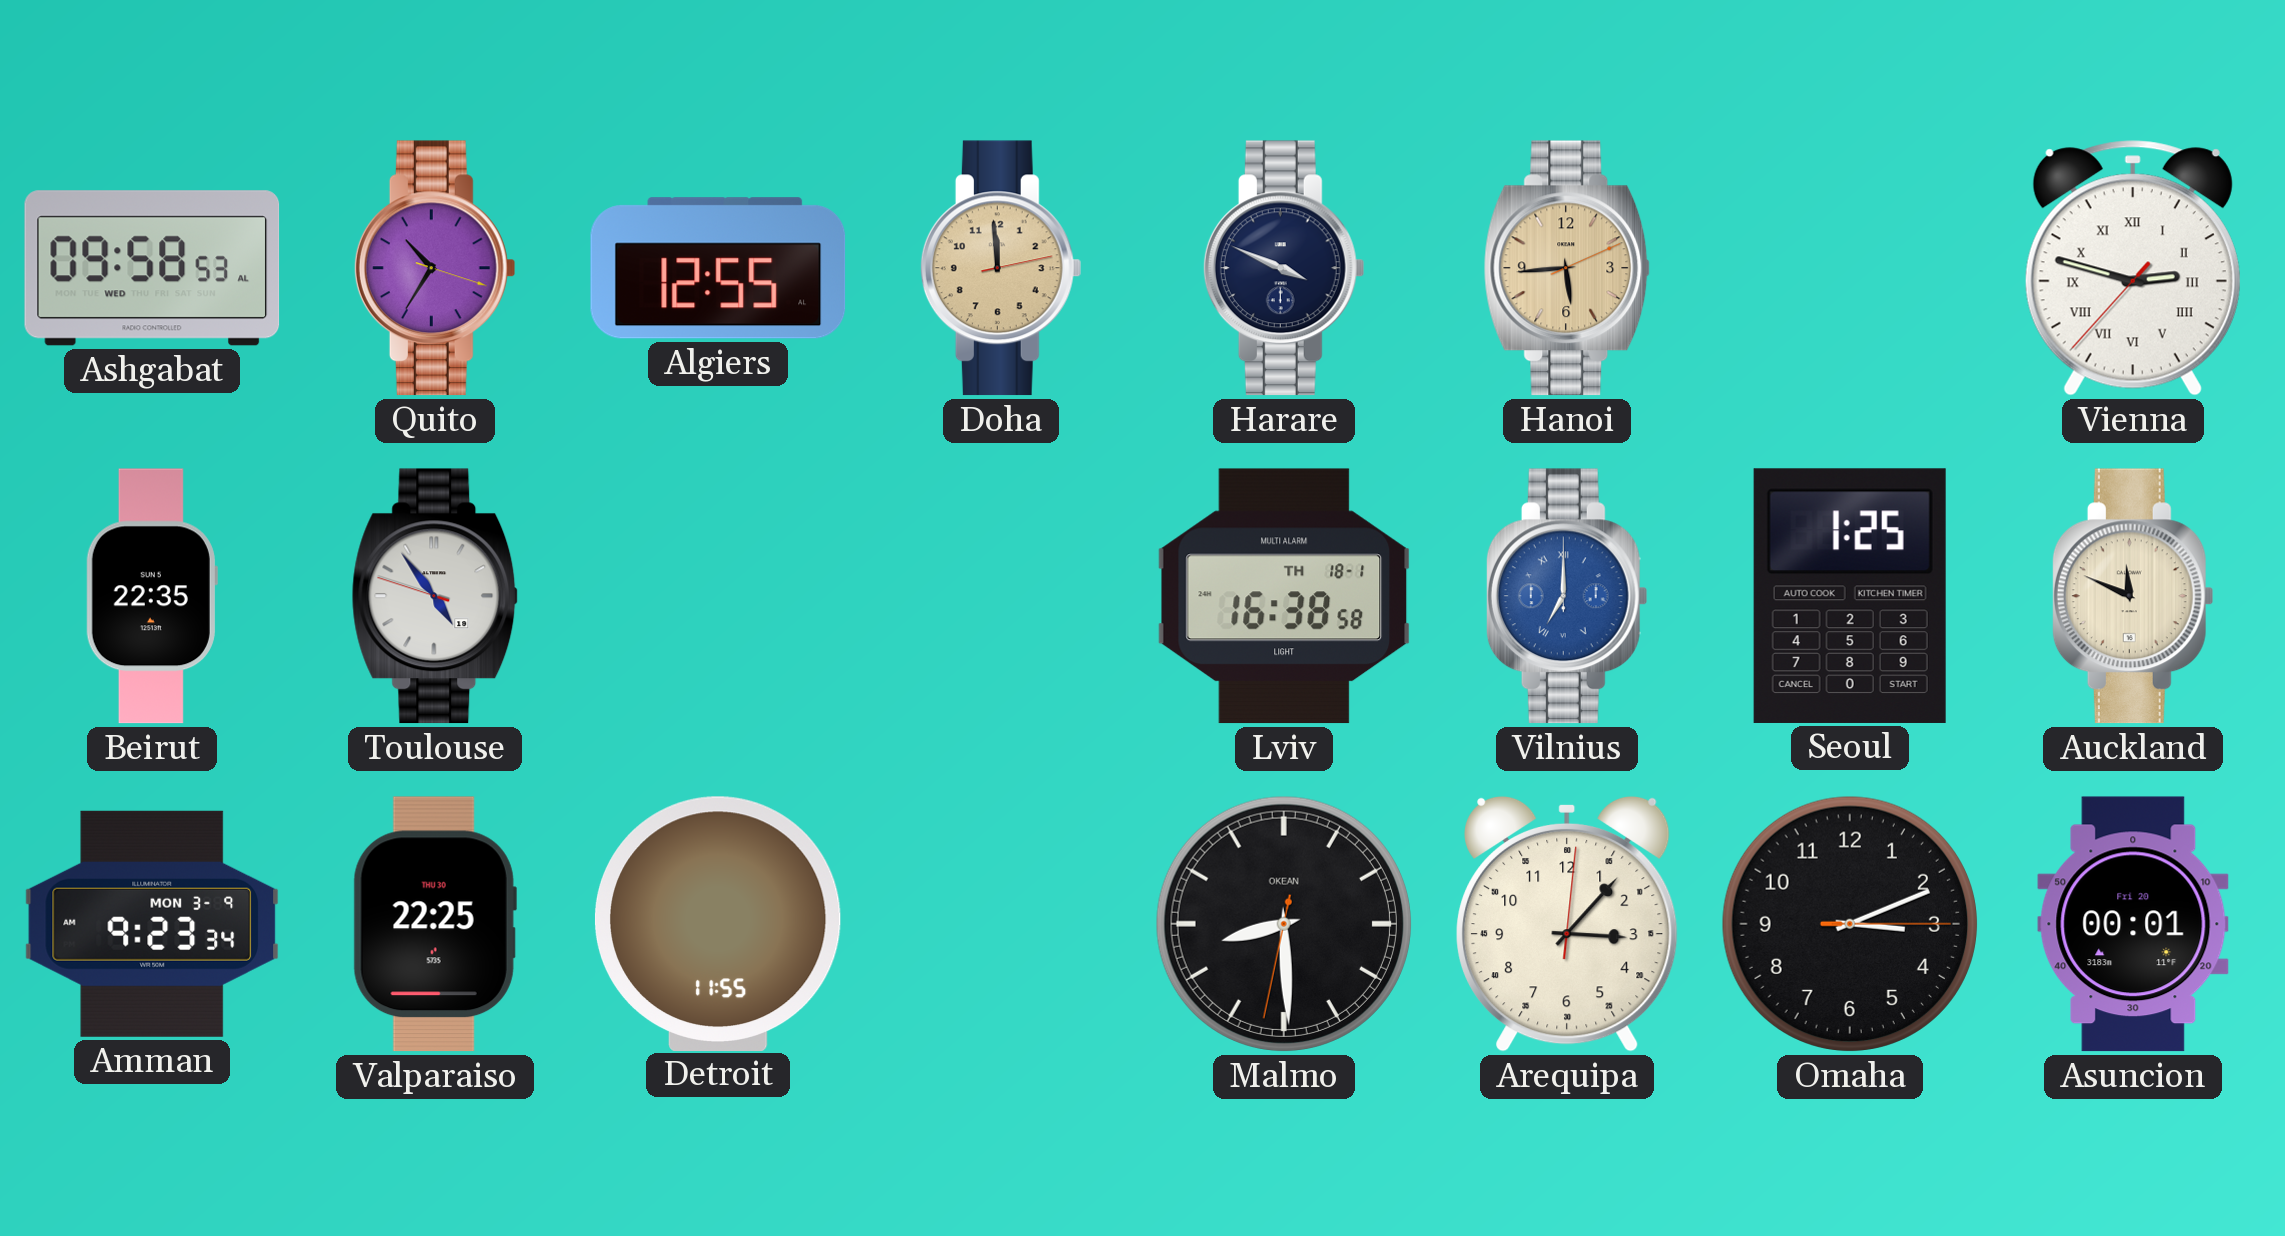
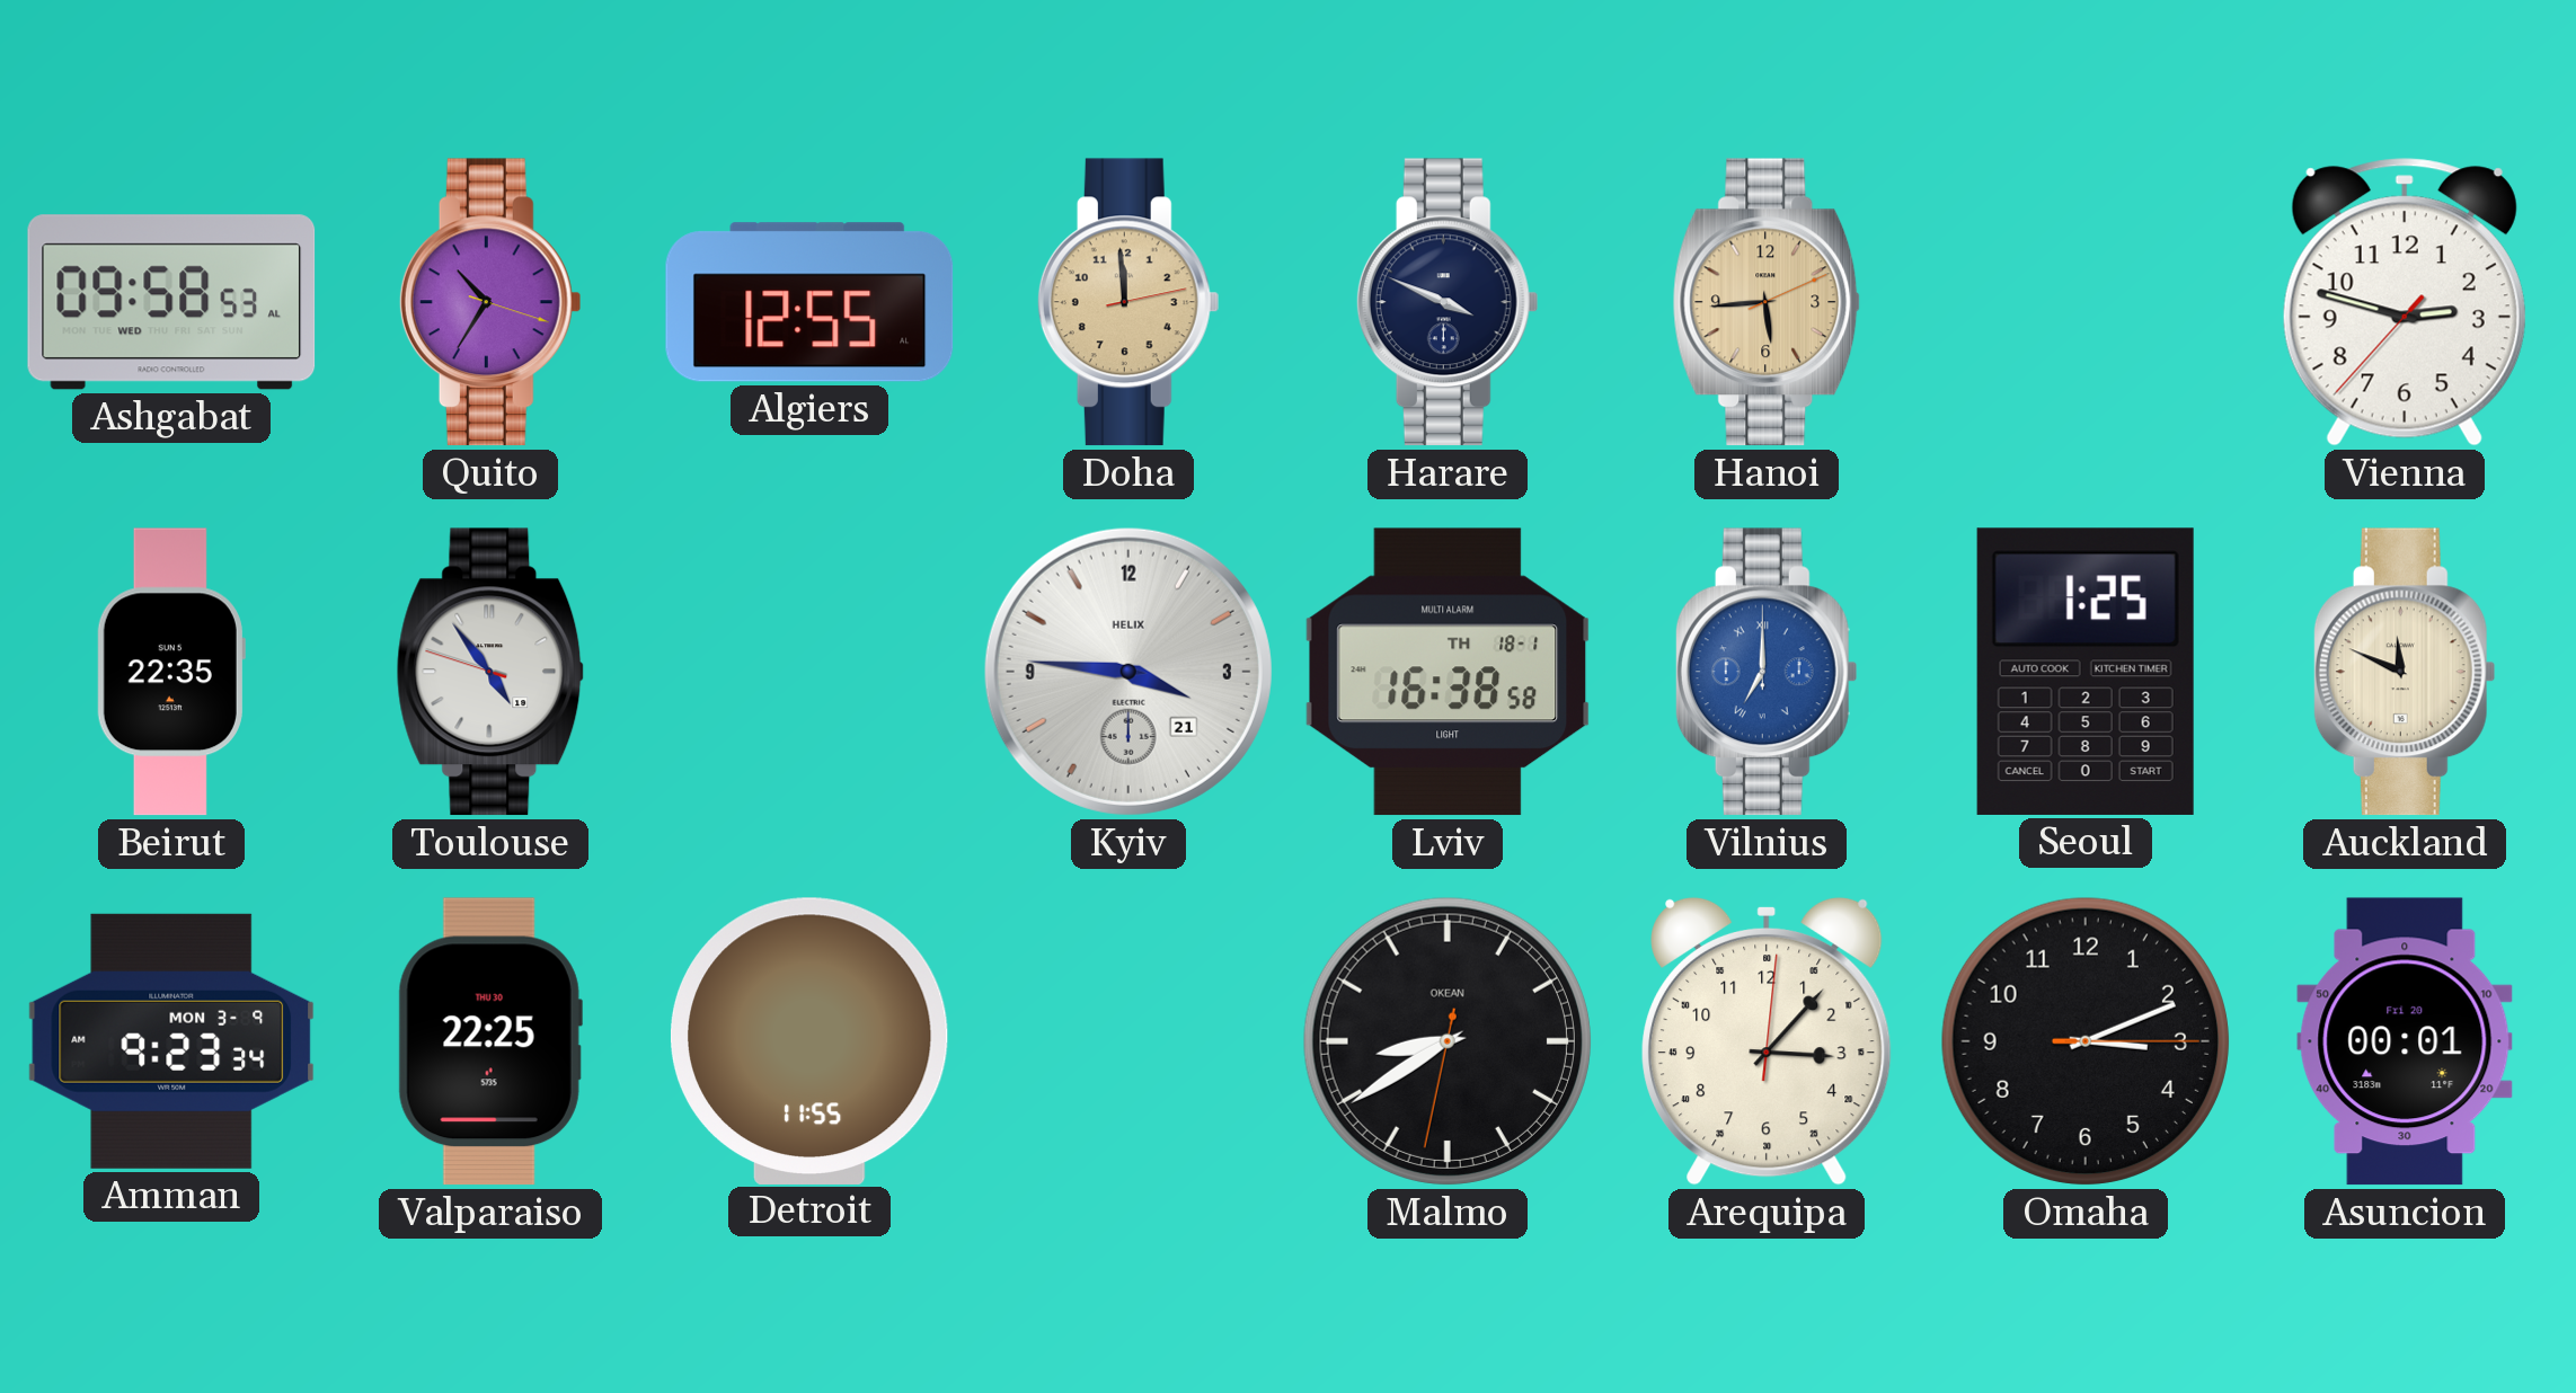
Vienna numerals: Roman -> Arabic (2405, 302)
Kyiv: none -> 3:46 (1128, 672)
Malmo: 8:29 -> 8:39 (1448, 1041)
